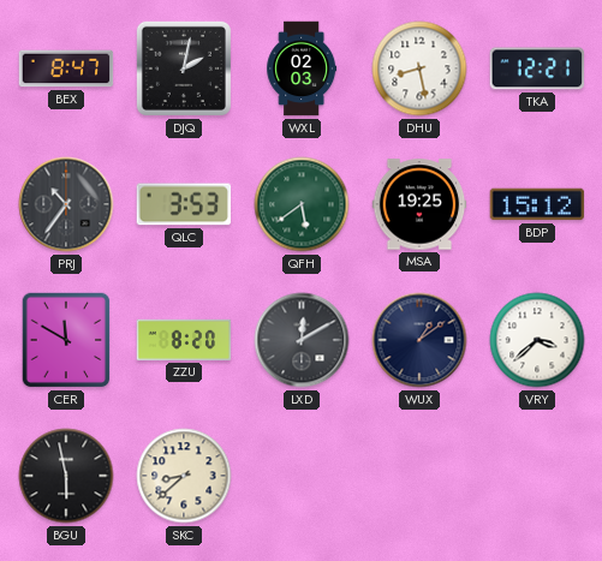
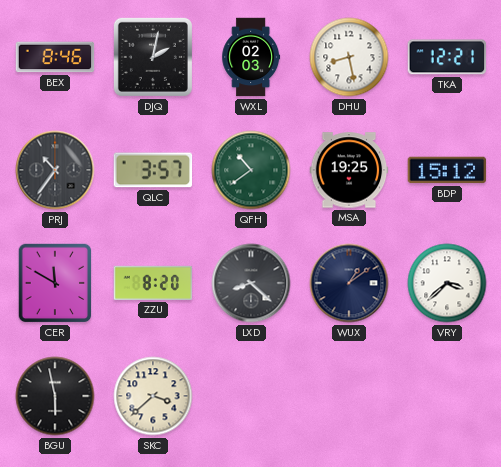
BEX: 8:47 -> 8:46 (55, 57)
QLC: 3:53 -> 3:57 (153, 170)
QFH: 5:39 -> 10:39 (251, 170)
LXD: 12:10 -> 8:22 (251, 283)
SKC: 8:38 -> 3:38 (153, 396)
